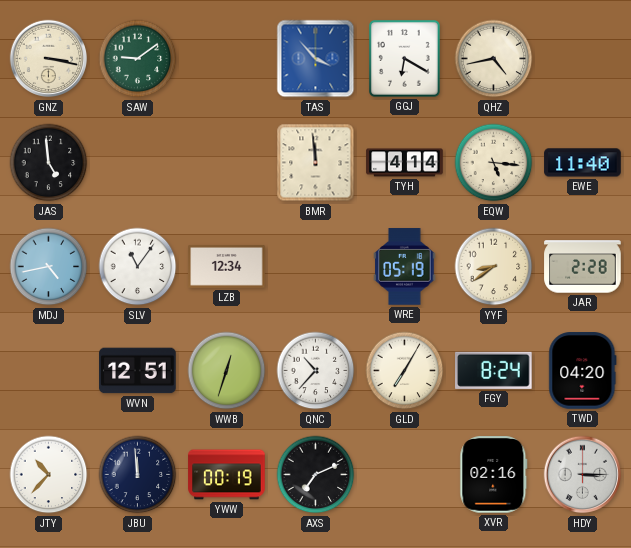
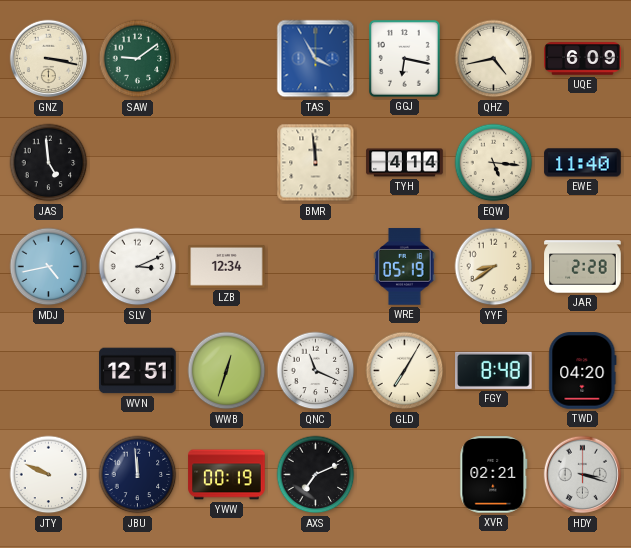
TAS: 3:53 -> 3:55 (316, 59)
GGJ: 6:20 -> 6:17 (404, 58)
UQE: none -> 6:09 (583, 59)
SLV: 11:06 -> 3:11 (138, 267)
QNC: 10:37 -> 11:19 (316, 371)
FGY: 8:24 -> 8:48 (494, 370)
JTY: 10:37 -> 9:49 (49, 475)
XVR: 02:16 -> 02:21 (494, 475)
HDY: 3:15 -> 3:18 (583, 475)
